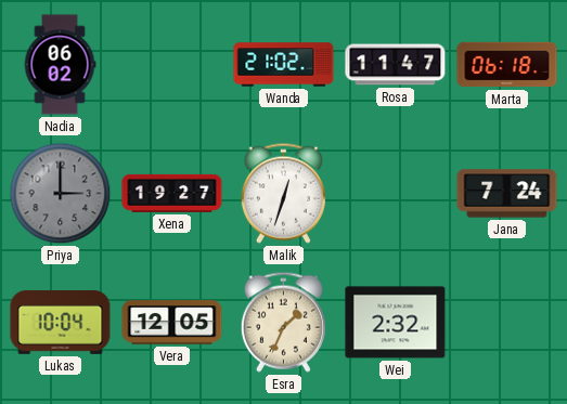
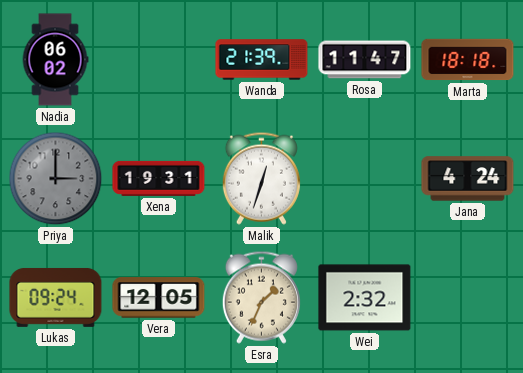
Wanda: 21:02 -> 21:39 (262, 60)
Marta: 06:18 -> 18:18 (468, 60)
Xena: 19:27 -> 19:31 (159, 178)
Jana: 7:24 -> 4:24 (468, 179)
Lukas: 10:04 -> 09:24 (56, 298)
